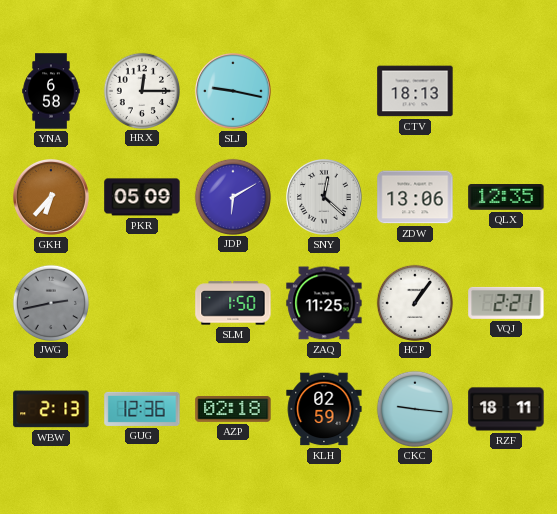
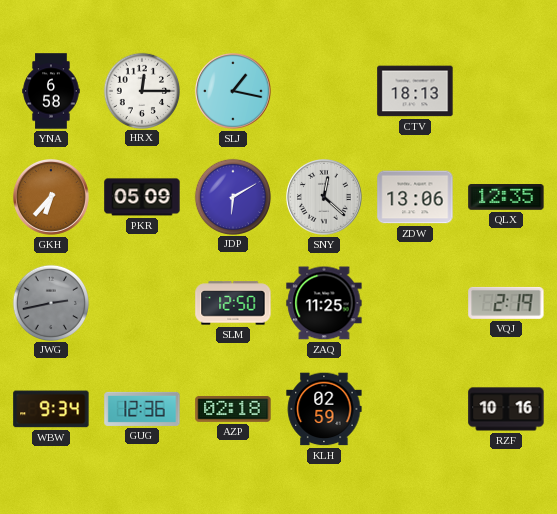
SLJ: 9:17 -> 1:17 (233, 91)
SLM: 1:50 -> 12:50 (233, 303)
HCP: 1:06 -> none (414, 302)
VQJ: 2:21 -> 2:19 (506, 303)
WBW: 2:13 -> 9:34 (51, 409)
CKC: 9:16 -> none (414, 408)
RZF: 18:11 -> 10:16 (506, 409)
